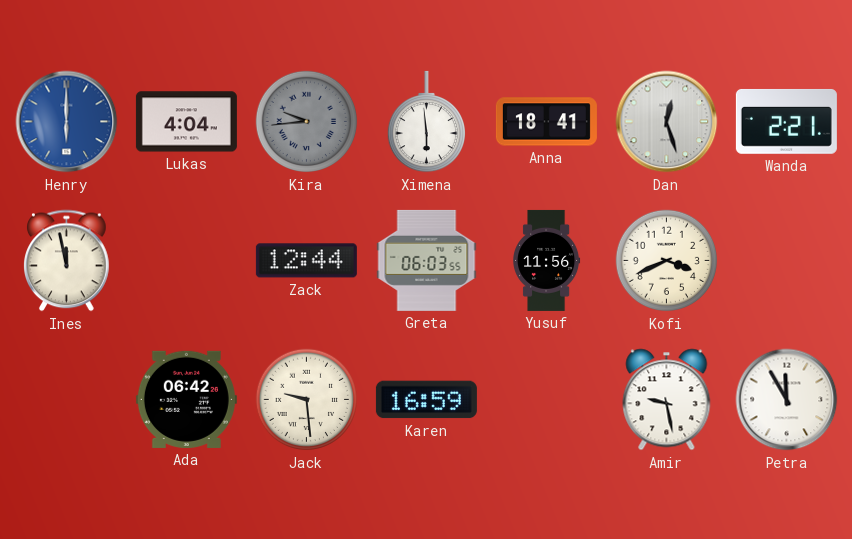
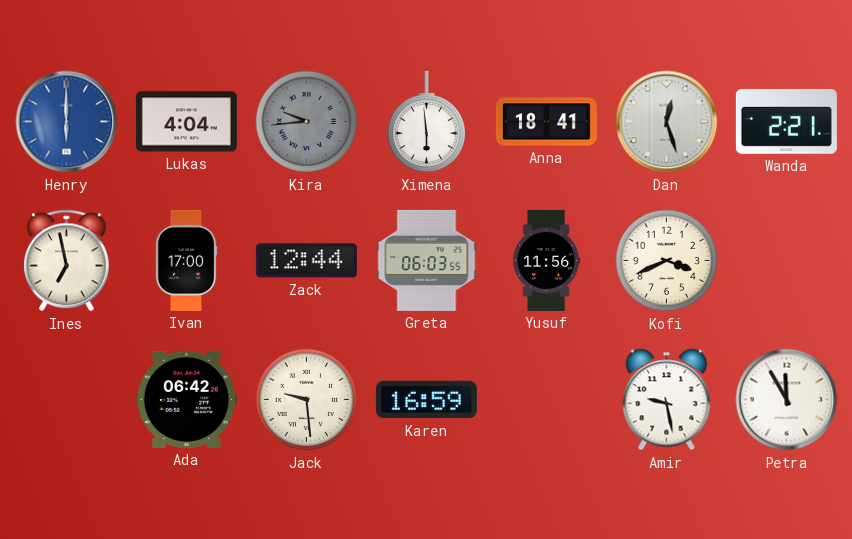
Ines: 11:58 -> 6:58 (67, 261)
Ivan: none -> 17:00 (186, 260)
